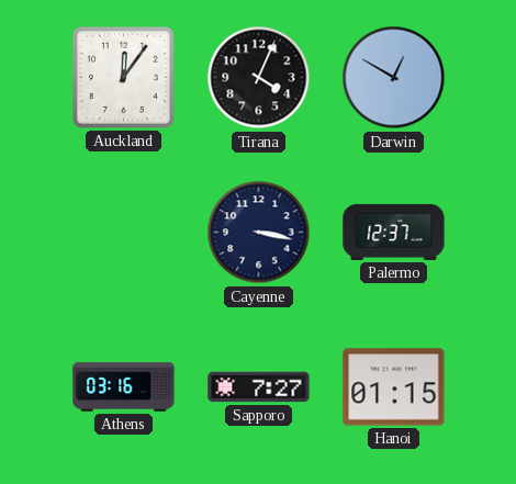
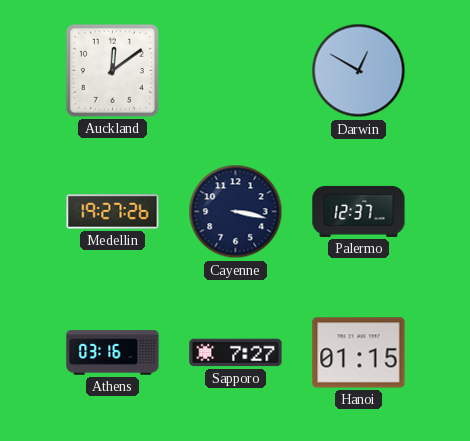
Auckland: 12:06 -> 12:09 (112, 70)
Tirana: 4:04 -> none (259, 78)
Medellin: none -> 19:27 (113, 212)
